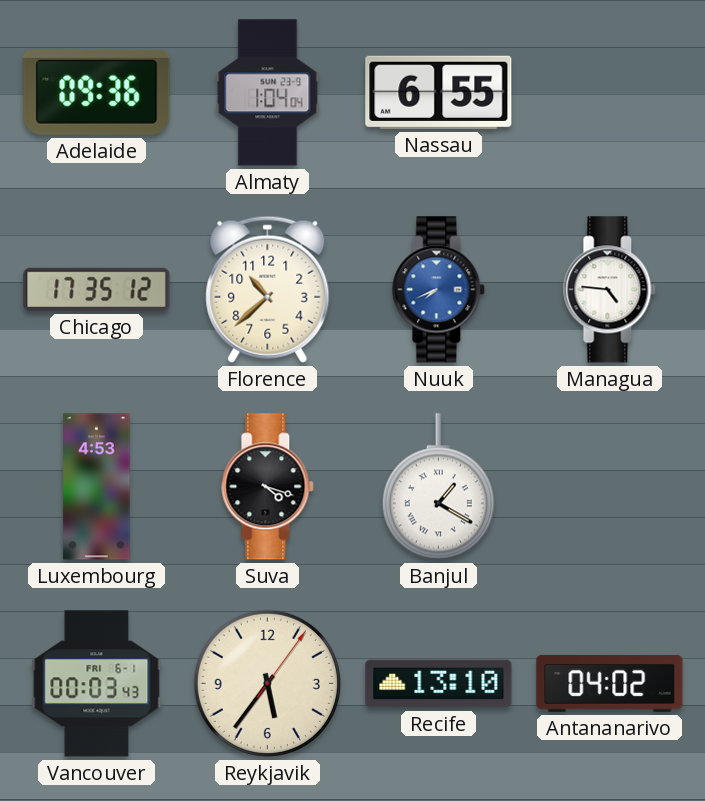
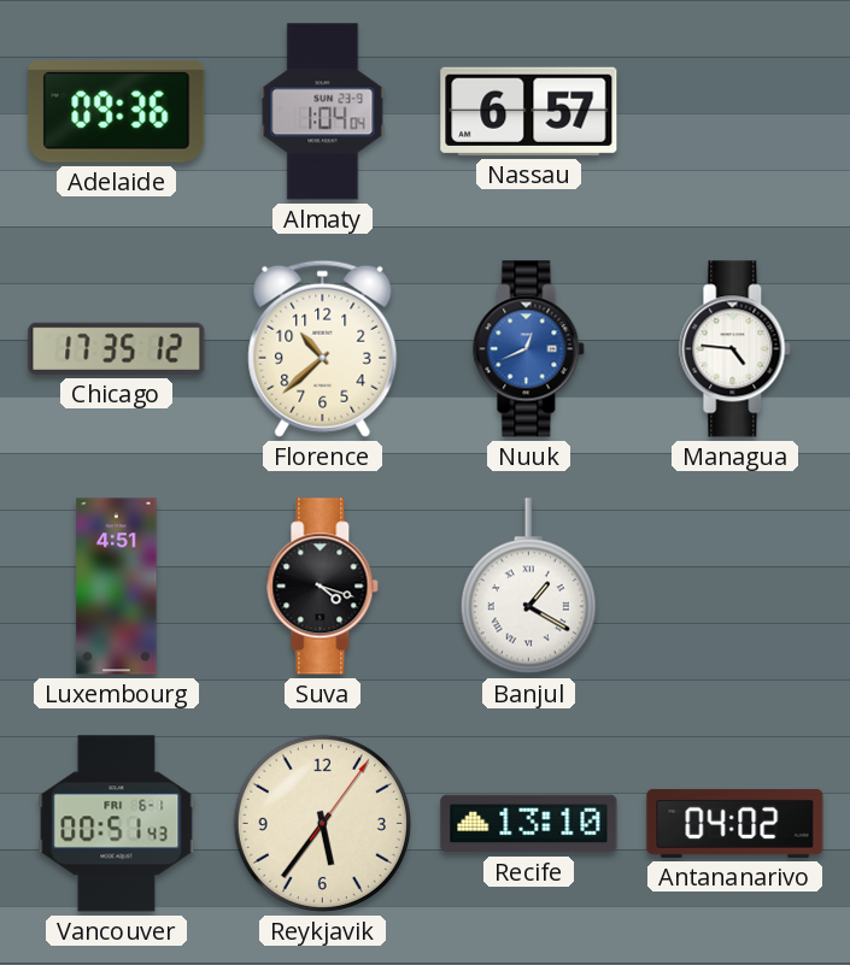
Nassau: 6:55 -> 6:57 (529, 111)
Nuuk: 7:41 -> 12:41 (529, 349)
Luxembourg: 4:53 -> 4:51 (117, 587)
Vancouver: 00:03 -> 00:51 (117, 824)
